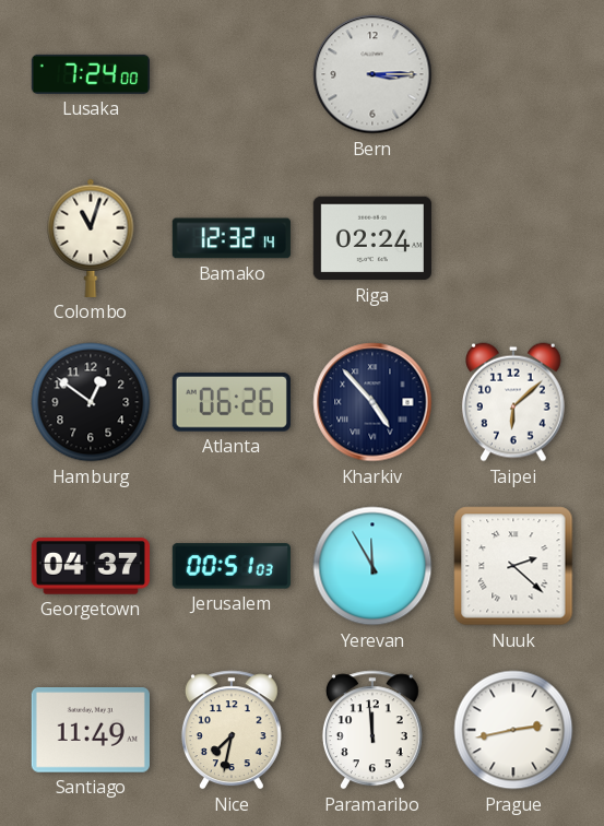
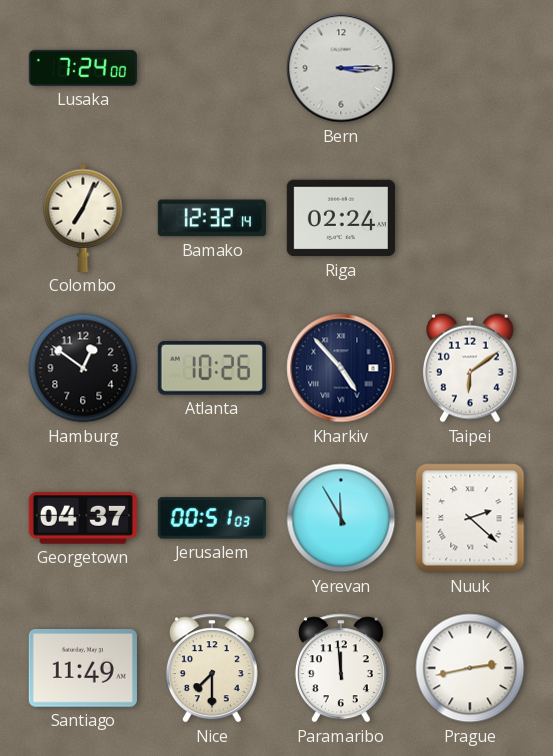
Colombo: 11:03 -> 7:04 (83, 218)
Atlanta: 06:26 -> 10:26 (212, 368)
Taipei: 6:08 -> 6:09 (470, 368)
Nice: 7:32 -> 7:30 (212, 668)
